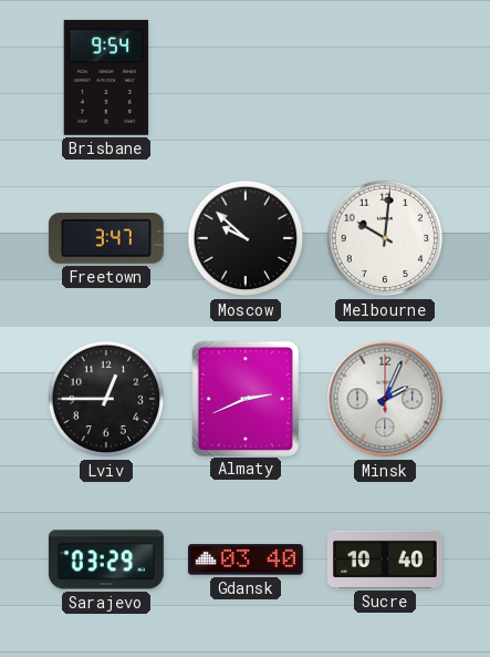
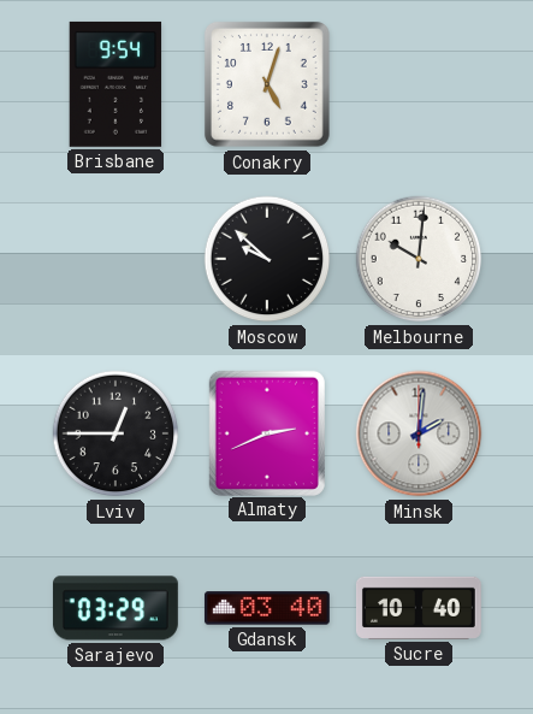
Conakry: none -> 5:03 (267, 84)
Freetown: 3:47 -> none (106, 238)
Minsk: 2:04 -> 2:01 (419, 433)
